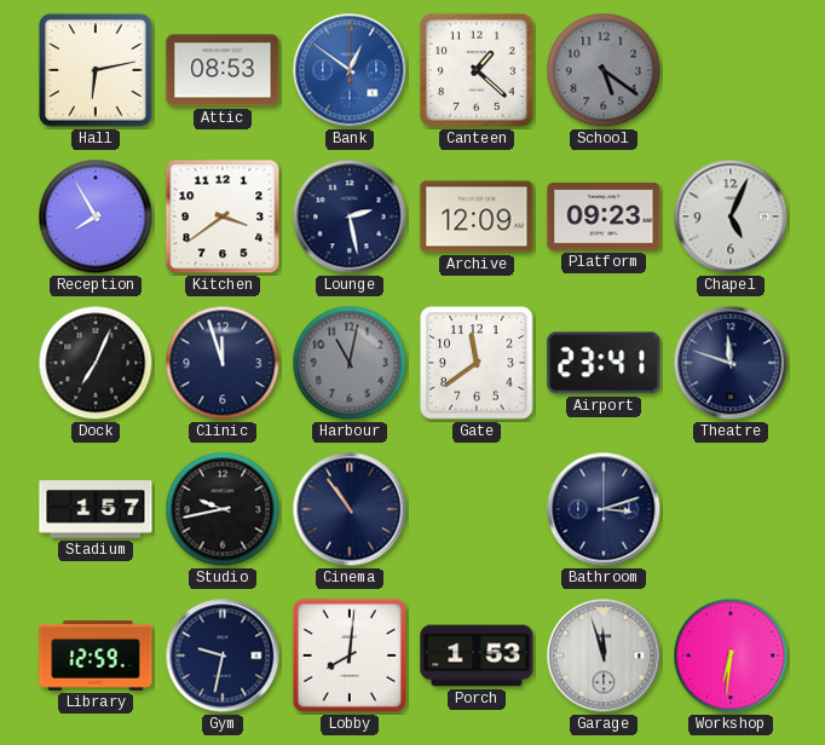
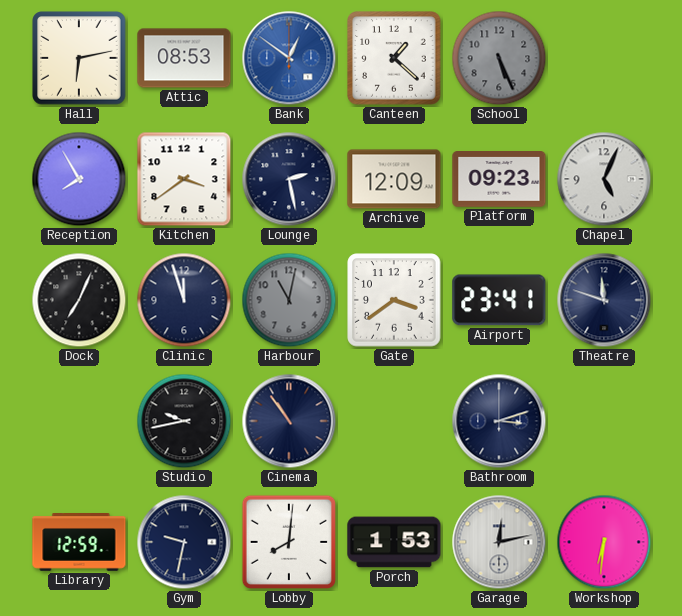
School: 5:21 -> 5:26 (499, 58)
Gate: 11:39 -> 3:39 (394, 300)
Stadium: 1:57 -> none (96, 509)
Garage: 11:57 -> 12:13 (499, 542)
